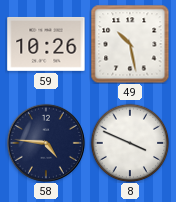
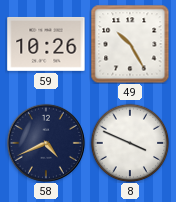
49: 10:28 -> 10:25 (130, 44)
58: 4:46 -> 4:41 (46, 143)
